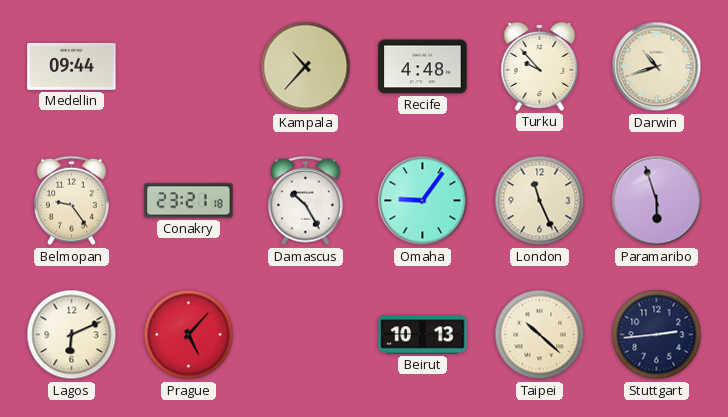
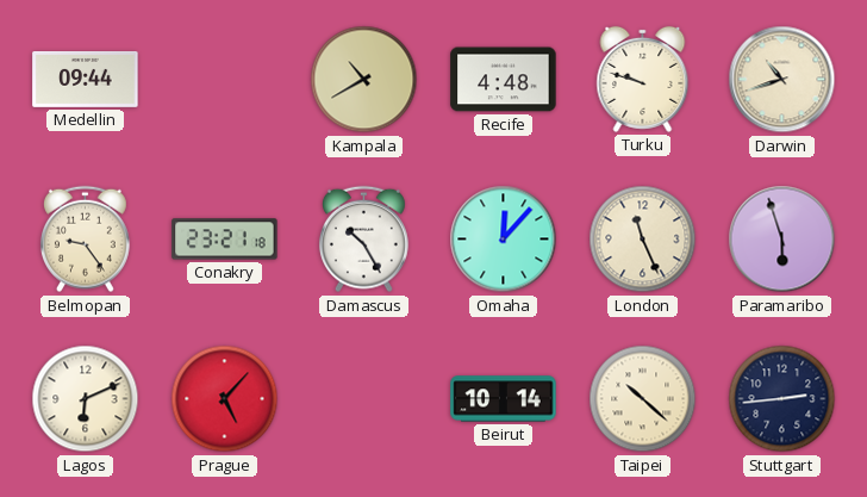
Kampala: 10:37 -> 10:40 (364, 80)
Turku: 9:53 -> 9:48 (643, 79)
Omaha: 9:06 -> 12:07 (504, 240)
Beirut: 10:13 -> 10:14 (504, 399)
